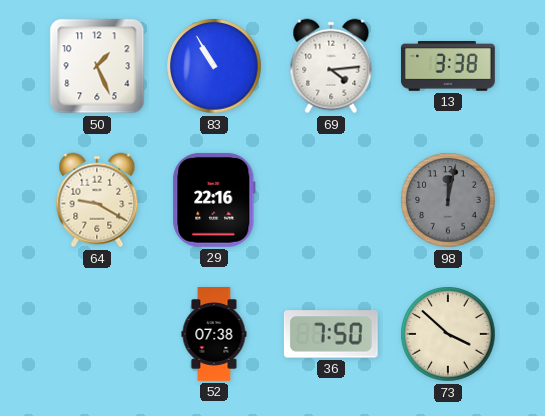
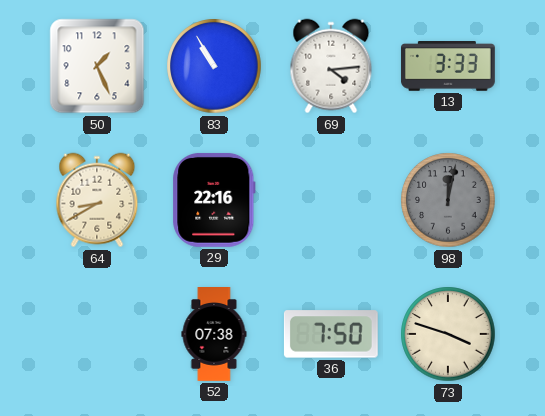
13: 3:38 -> 3:33 (448, 67)
64: 9:20 -> 8:40 (97, 200)
73: 3:52 -> 3:48 (448, 334)
